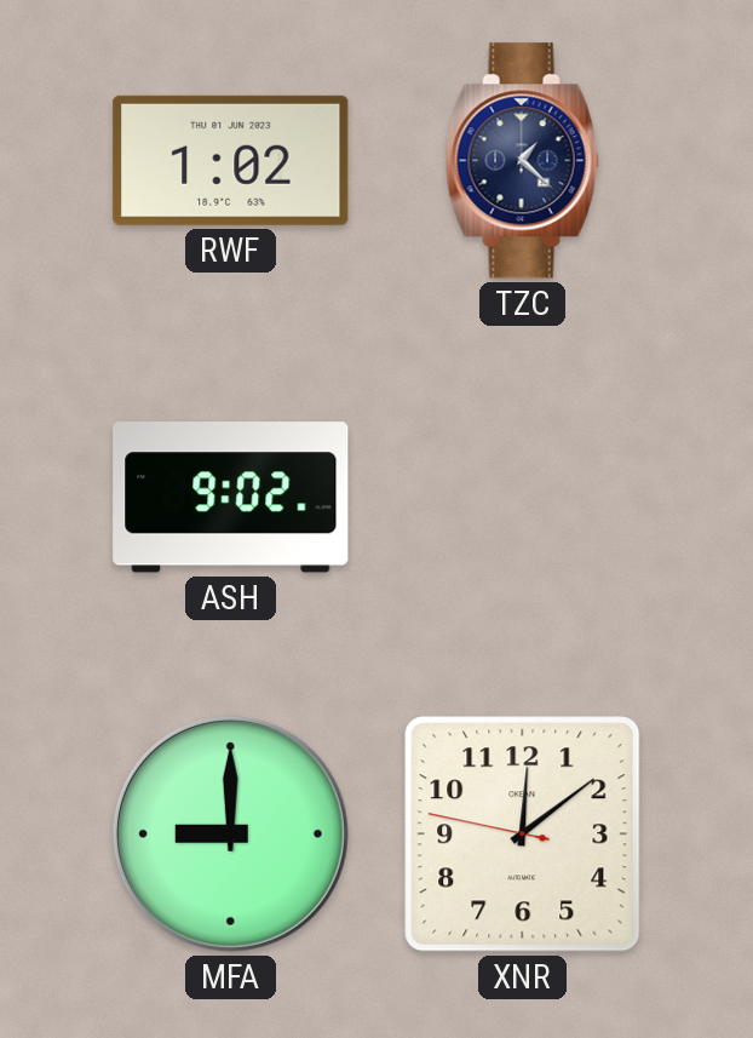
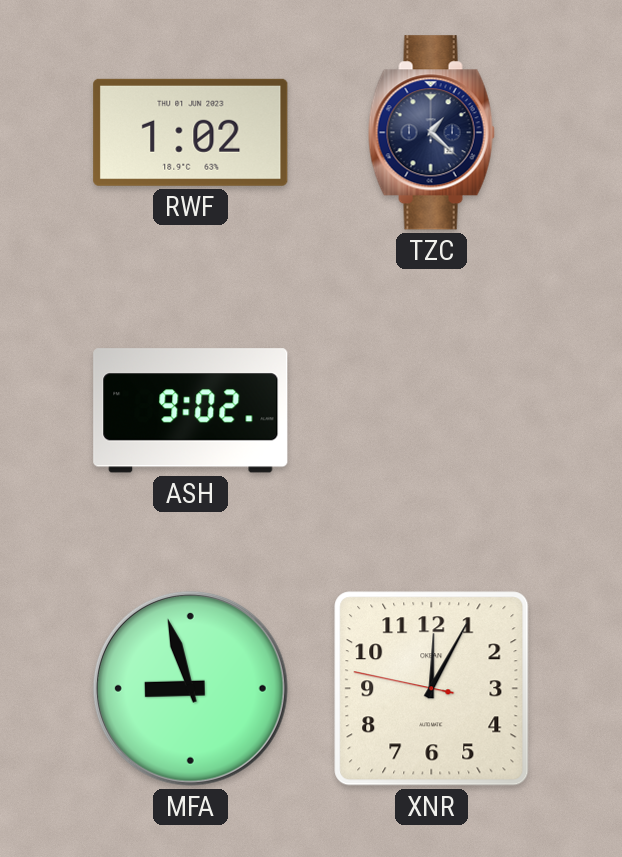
MFA: 9:00 -> 8:57 (190, 688)
XNR: 12:08 -> 12:04 (432, 689)
